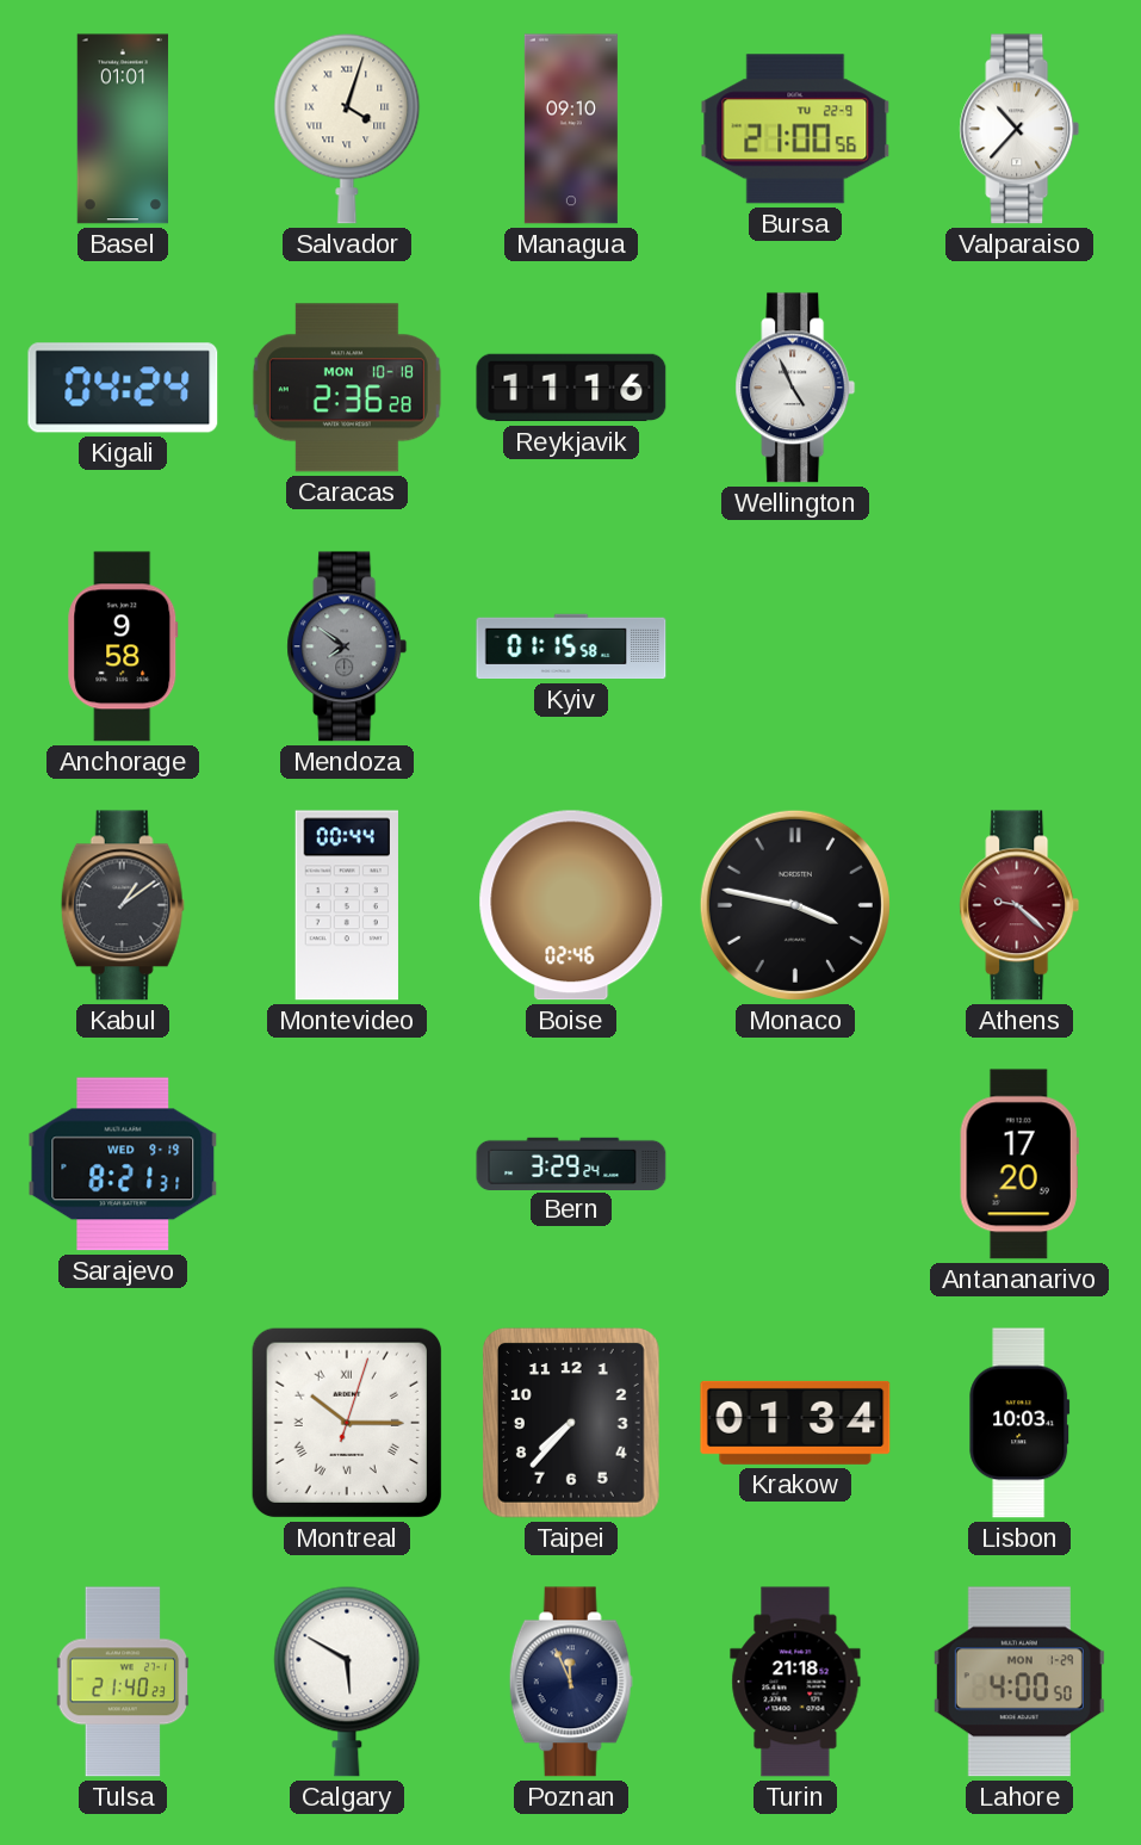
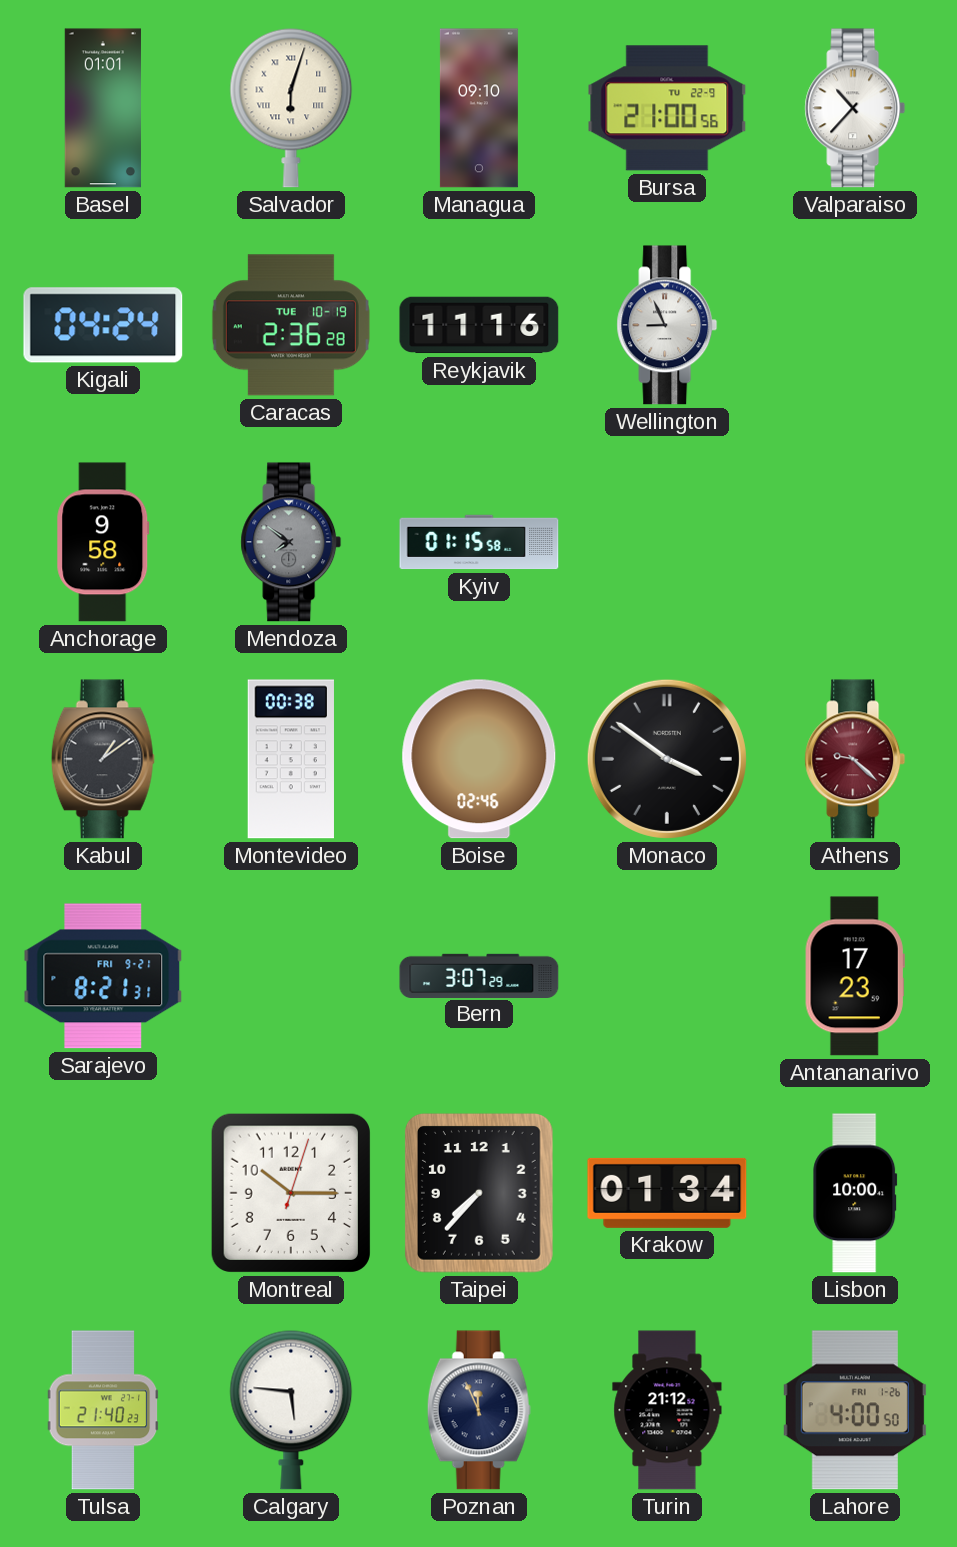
Salvador: 4:03 -> 6:03 (291, 108)
Caracas date: MON 10-18 -> TUE 10-19 (291, 325)
Wellington: 4:56 -> 8:56 (667, 325)
Montevideo: 00:44 -> 00:38 (291, 759)
Monaco: 3:47 -> 3:51 (667, 759)
Sarajevo date: WED 9-19 -> FRI 9-21 (103, 976)
Bern: 3:29 -> 3:07 (479, 975)
Antananarivo: 17:20 -> 17:23 (855, 976)
Montreal numerals: Roman -> Arabic (291, 1193)
Lisbon: 10:03 -> 10:00 (855, 1193)
Calgary: 5:50 -> 5:46 (291, 1410)
Turin: 21:18 -> 21:12 (667, 1410)
Lahore date: MON 1-29 -> FRI 1-26 (855, 1410)
